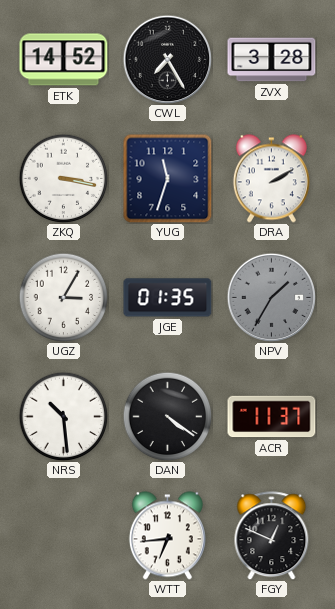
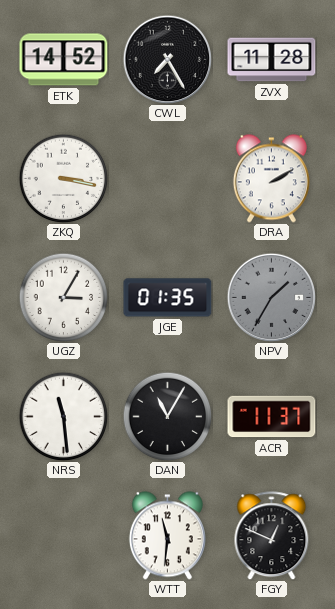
ZVX: 3:28 -> 11:28 (272, 60)
YUG: 11:33 -> none (167, 178)
NRS: 10:29 -> 11:29 (63, 416)
DAN: 4:21 -> 11:05 (167, 416)
WTT: 6:44 -> 11:31 (167, 536)
